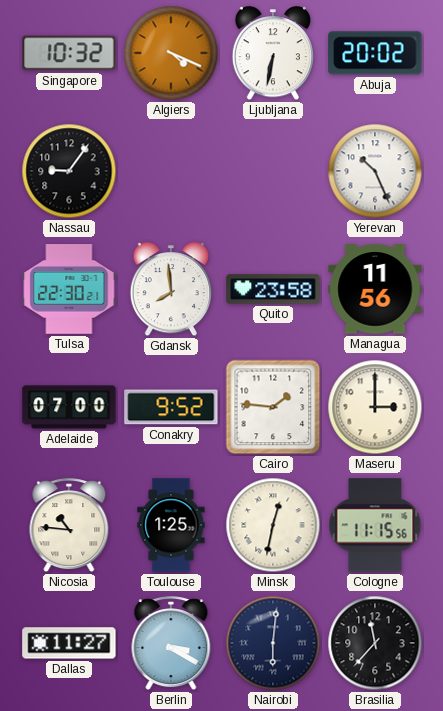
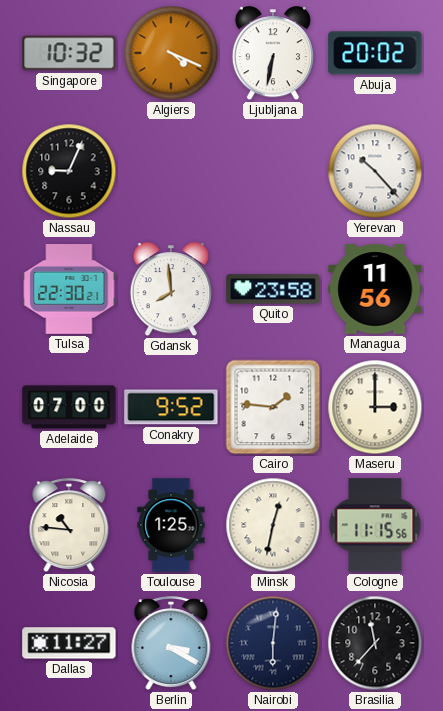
Nassau: 9:06 -> 9:04 (69, 171)
Yerevan: 10:26 -> 10:23 (375, 171)
